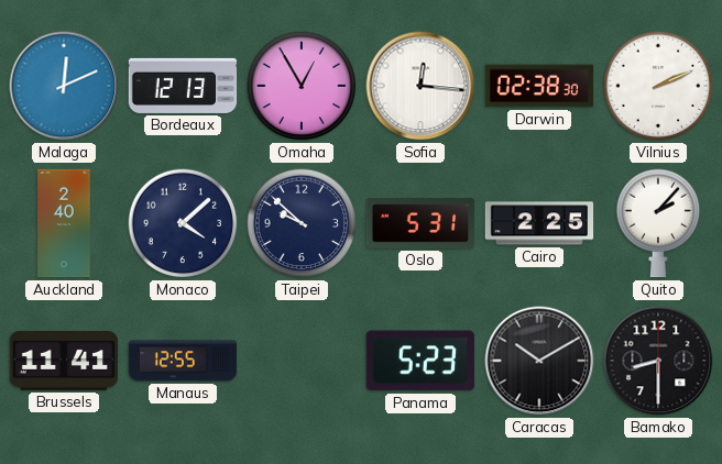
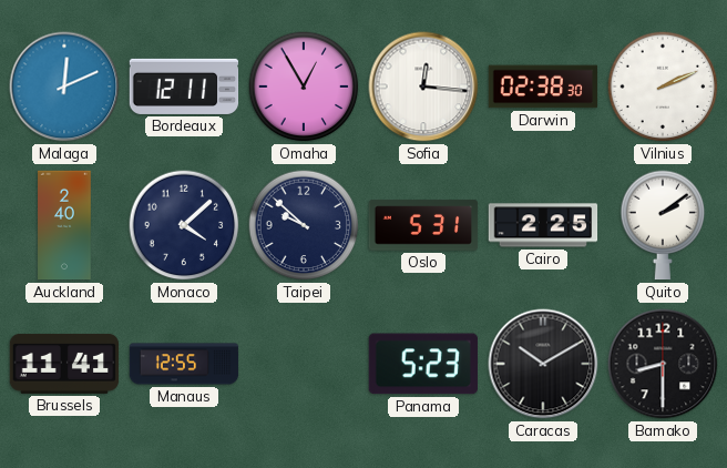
Bordeaux: 12:13 -> 12:11 (184, 87)
Quito: 2:07 -> 2:09 (663, 225)
